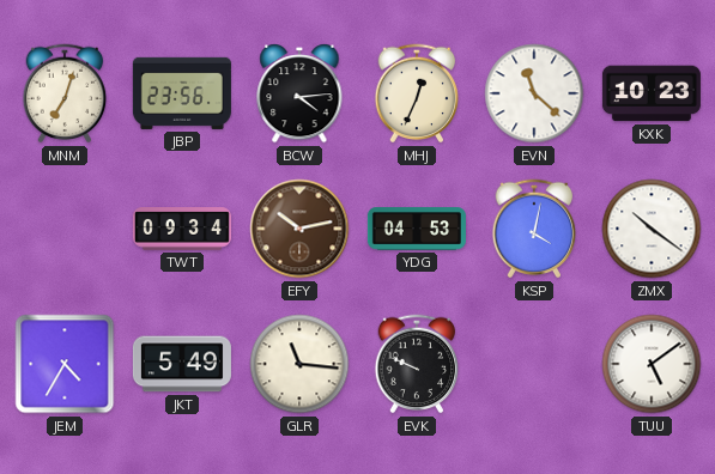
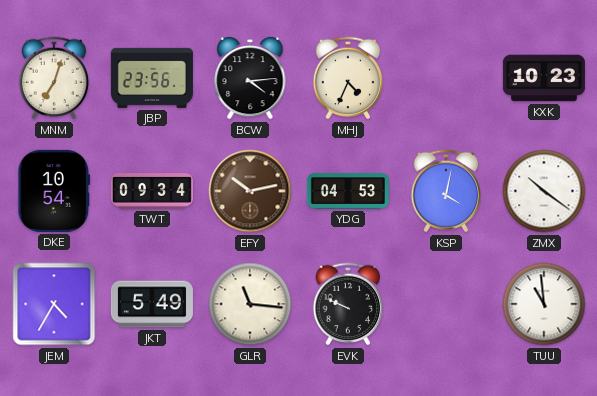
MHJ: 12:34 -> 4:34 (348, 78)
EVN: 11:22 -> none (534, 93)
DKE: none -> 10:54 (54, 191)
TUU: 5:09 -> 10:59 (544, 304)
